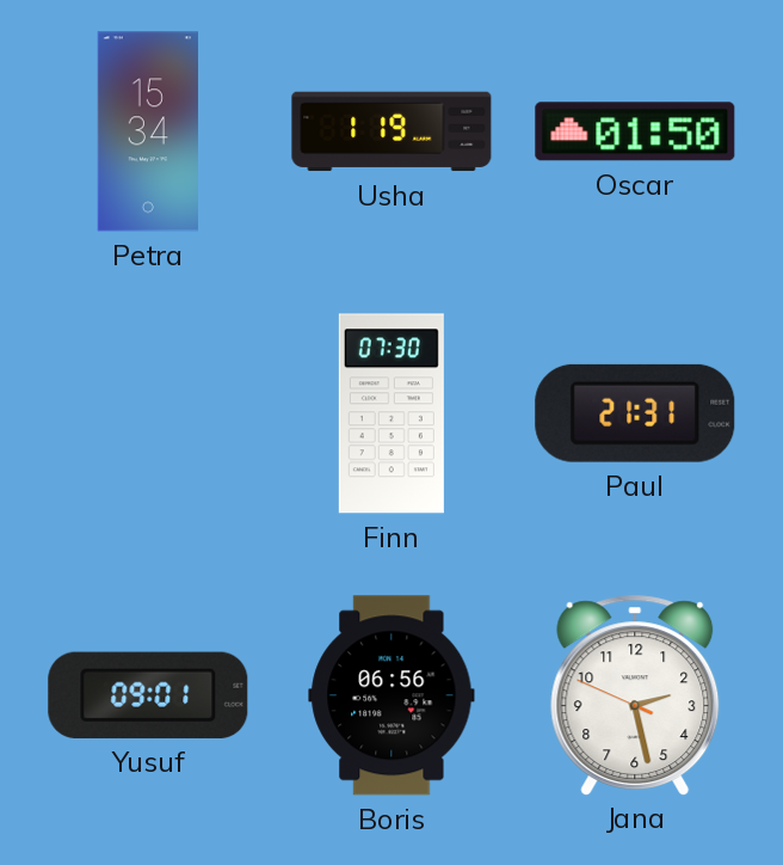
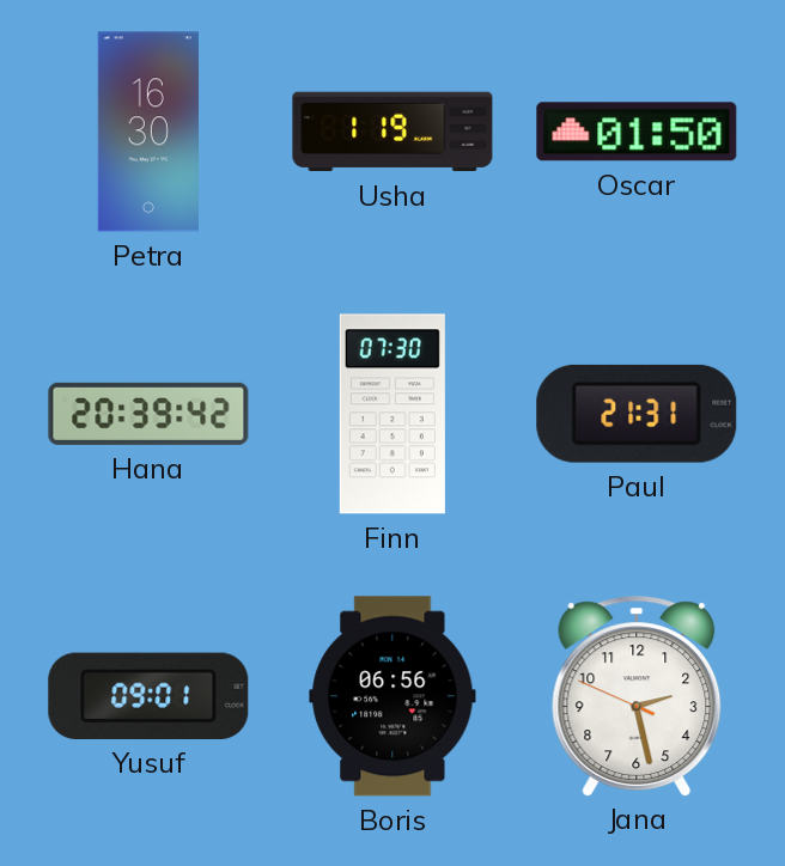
Petra: 15:34 -> 16:30 (148, 132)
Hana: none -> 20:39 (148, 414)
